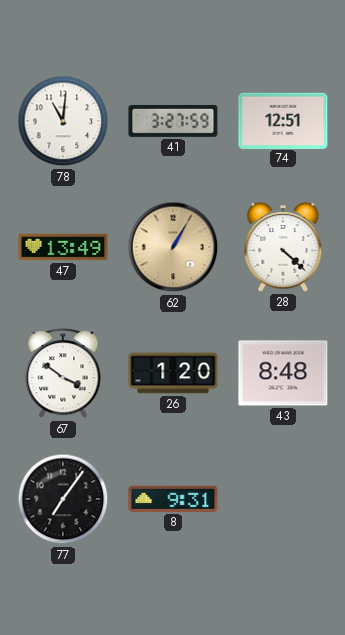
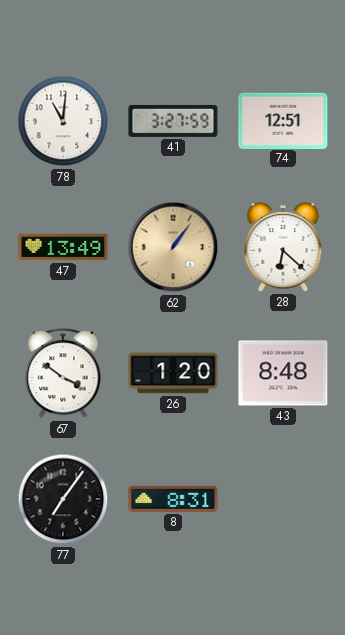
62: 1:05 -> 1:06 (173, 247)
28: 4:22 -> 6:22 (283, 247)
8: 9:31 -> 8:31 (173, 499)
